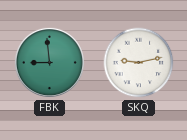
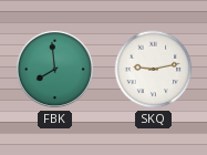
FBK: 8:59 -> 7:59 (54, 69)
